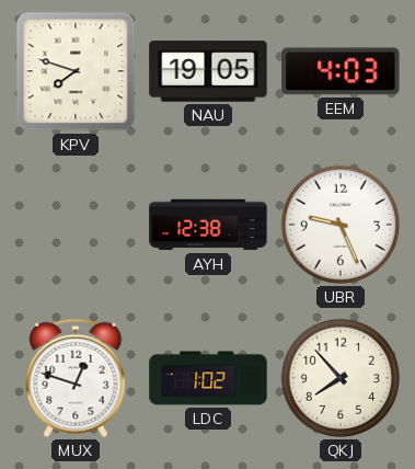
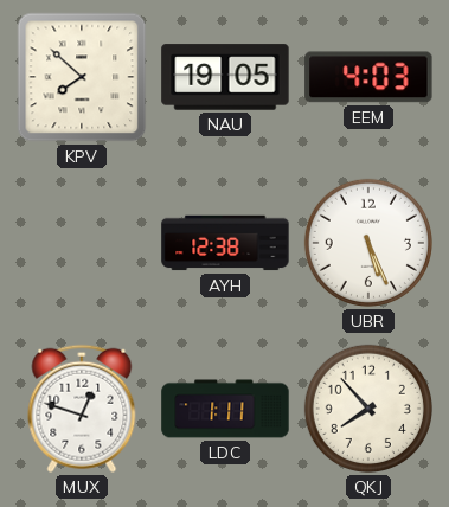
KPV: 7:48 -> 7:52 (82, 77)
UBR: 9:26 -> 5:26 (368, 243)
LDC: 1:02 -> 1:11 (225, 409)
